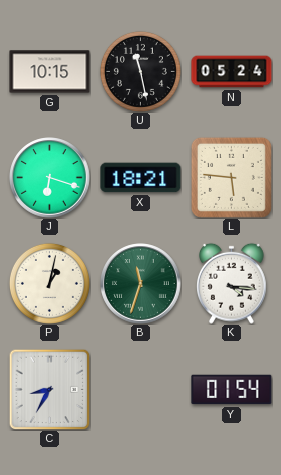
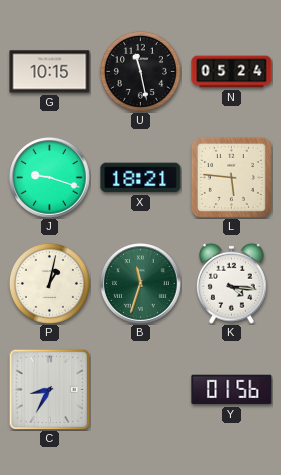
J: 6:18 -> 9:18 (50, 178)
Y: 01:54 -> 01:56 (232, 390)
